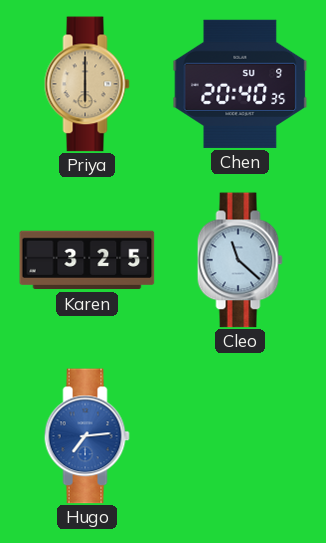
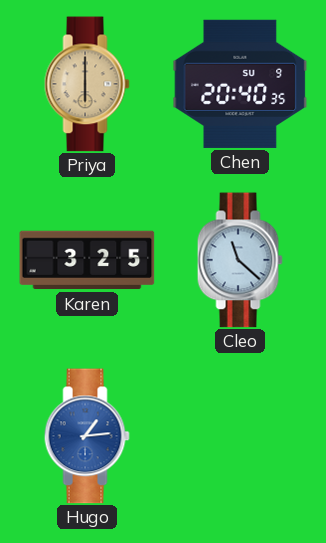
Hugo: 7:14 -> 1:14 (87, 436)
